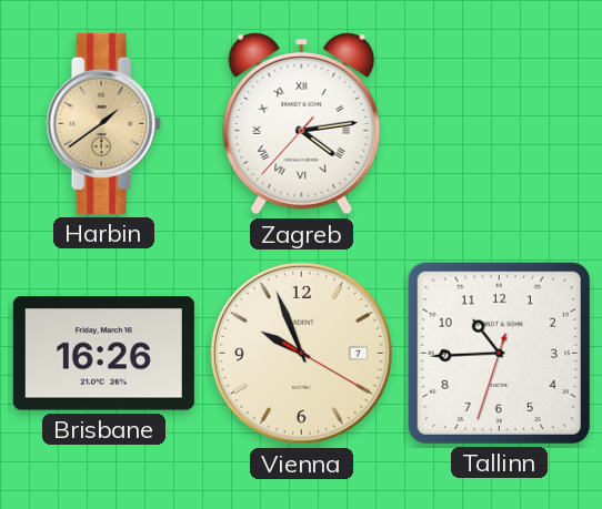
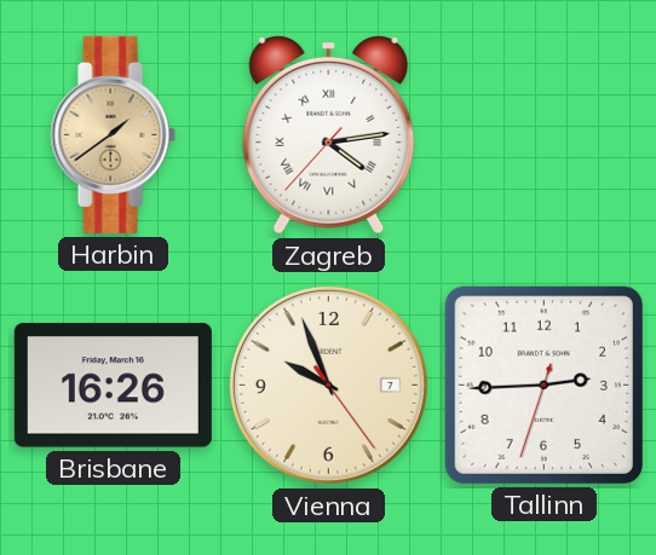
Vienna: 9:56:20 -> 9:56:24 (328, 385)
Tallinn: 10:44 -> 2:44 (543, 385)
